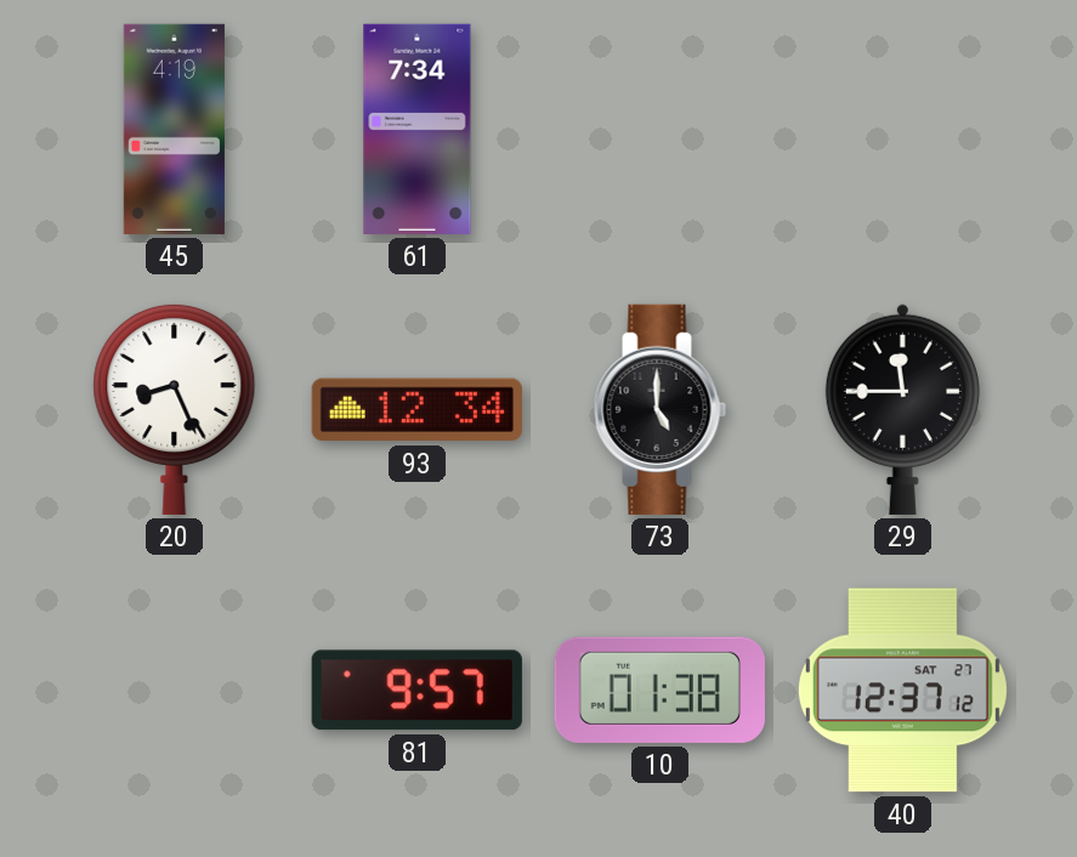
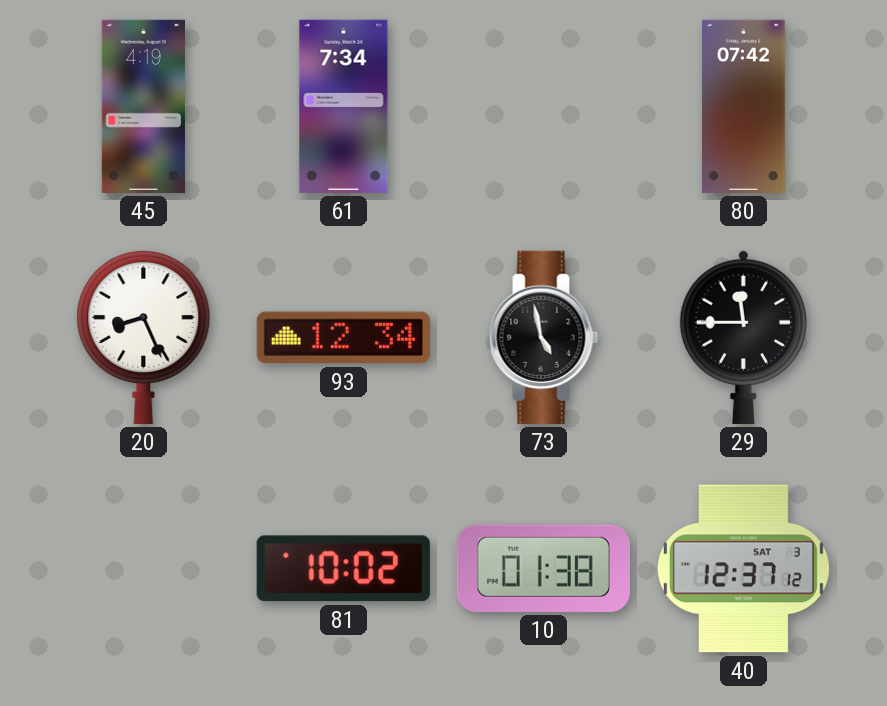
80: none -> 07:42 (744, 106)
73: 5:00 -> 4:58 (544, 337)
81: 9:57 -> 10:02 (343, 569)
40 date: SAT 27 -> SAT 3 (743, 569)
